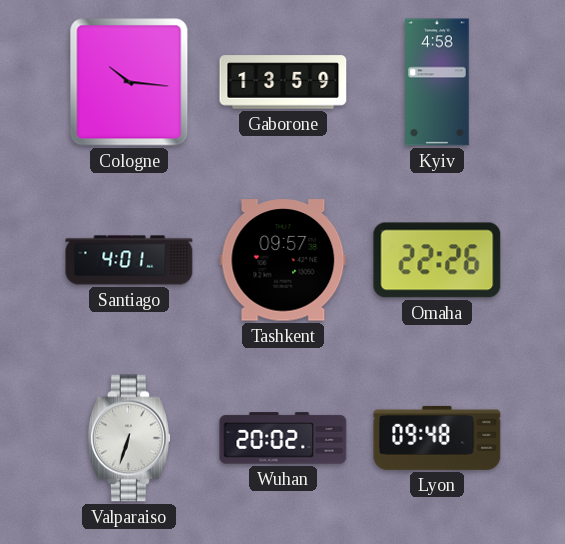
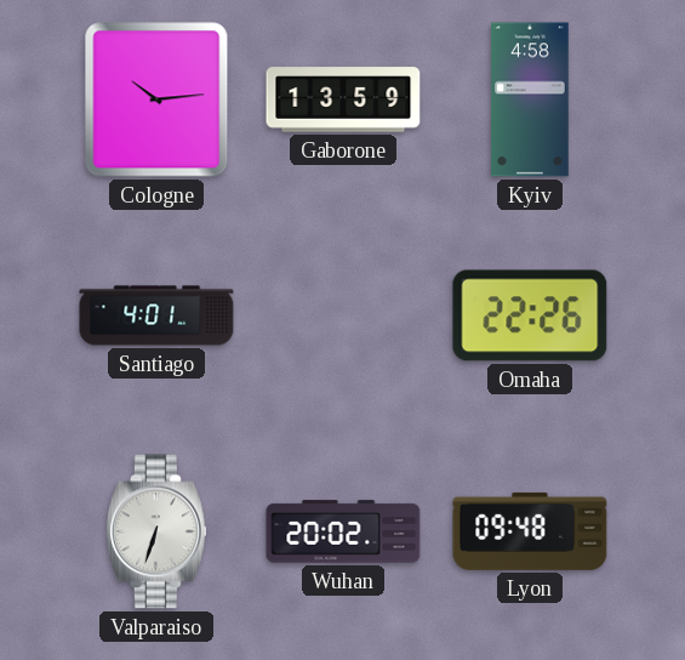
Cologne: 10:16 -> 10:14 (156, 99)
Tashkent: 09:57 -> none (283, 260)
